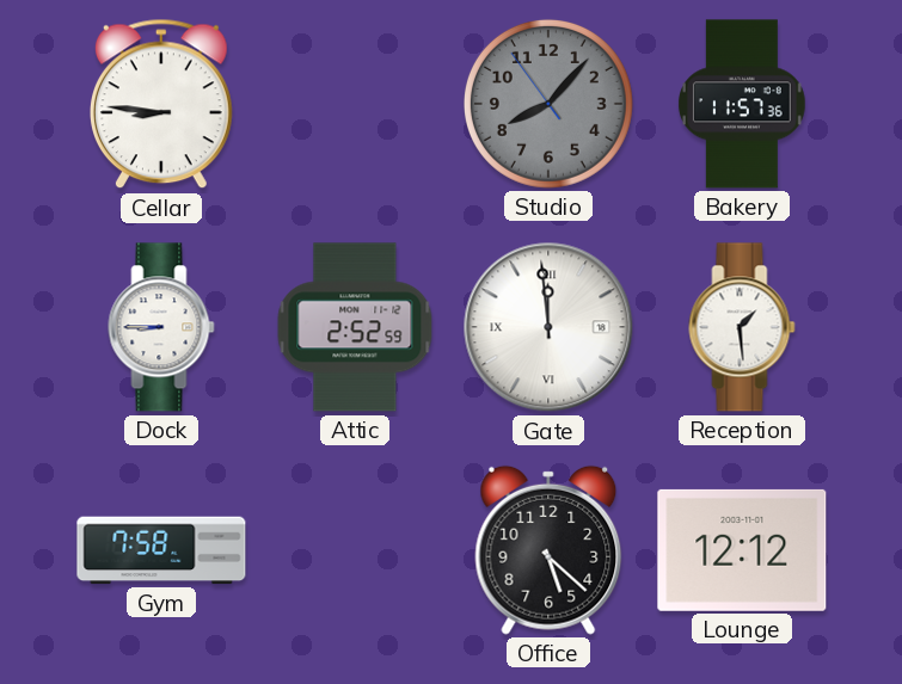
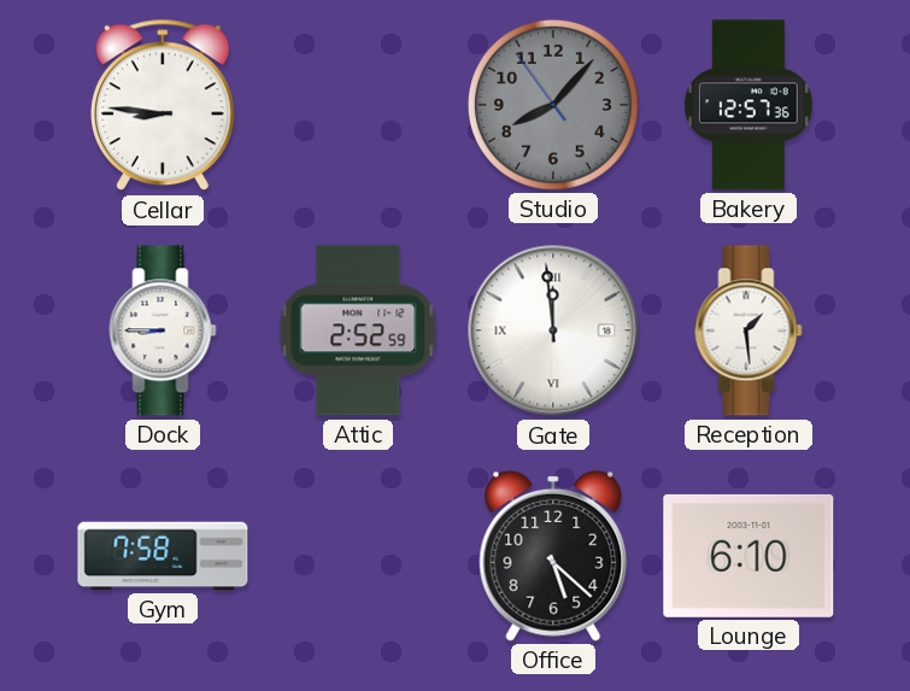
Bakery: 11:57 -> 12:57 (748, 105)
Lounge: 12:12 -> 6:10 (748, 556)
